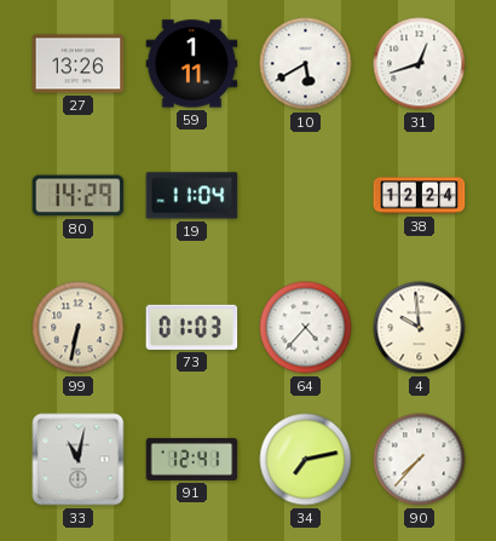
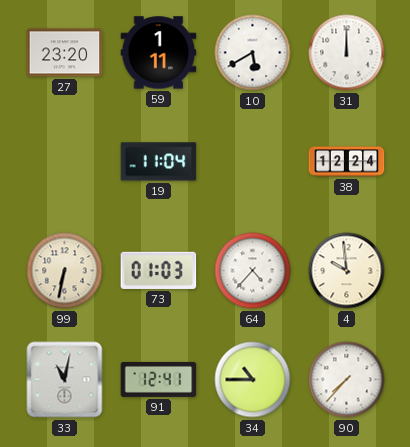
27: 13:26 -> 23:20 (65, 53)
31: 12:42 -> 12:00 (347, 53)
80: 14:29 -> none (79, 196)
34: 7:13 -> 10:45 (253, 380)
